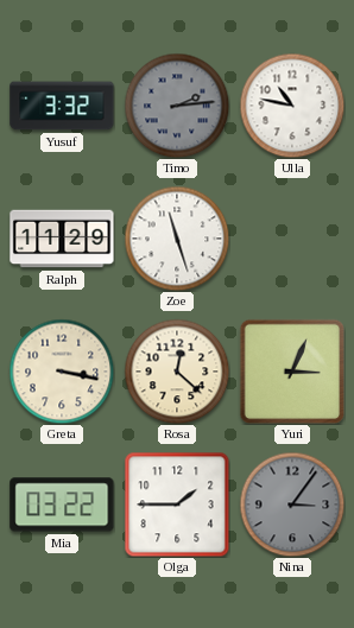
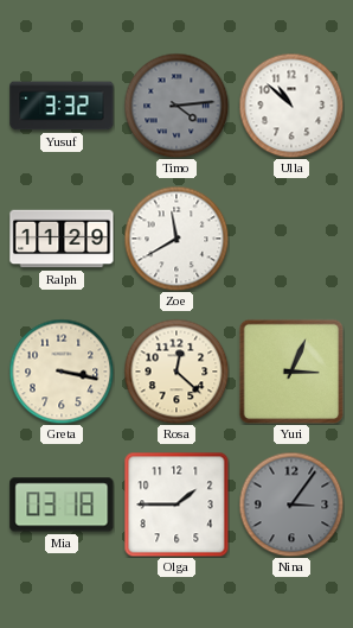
Timo: 2:14 -> 4:14 (176, 106)
Ulla: 10:47 -> 10:52 (291, 106)
Zoe: 11:27 -> 11:40 (176, 239)
Mia: 03:22 -> 03:18 (62, 505)
